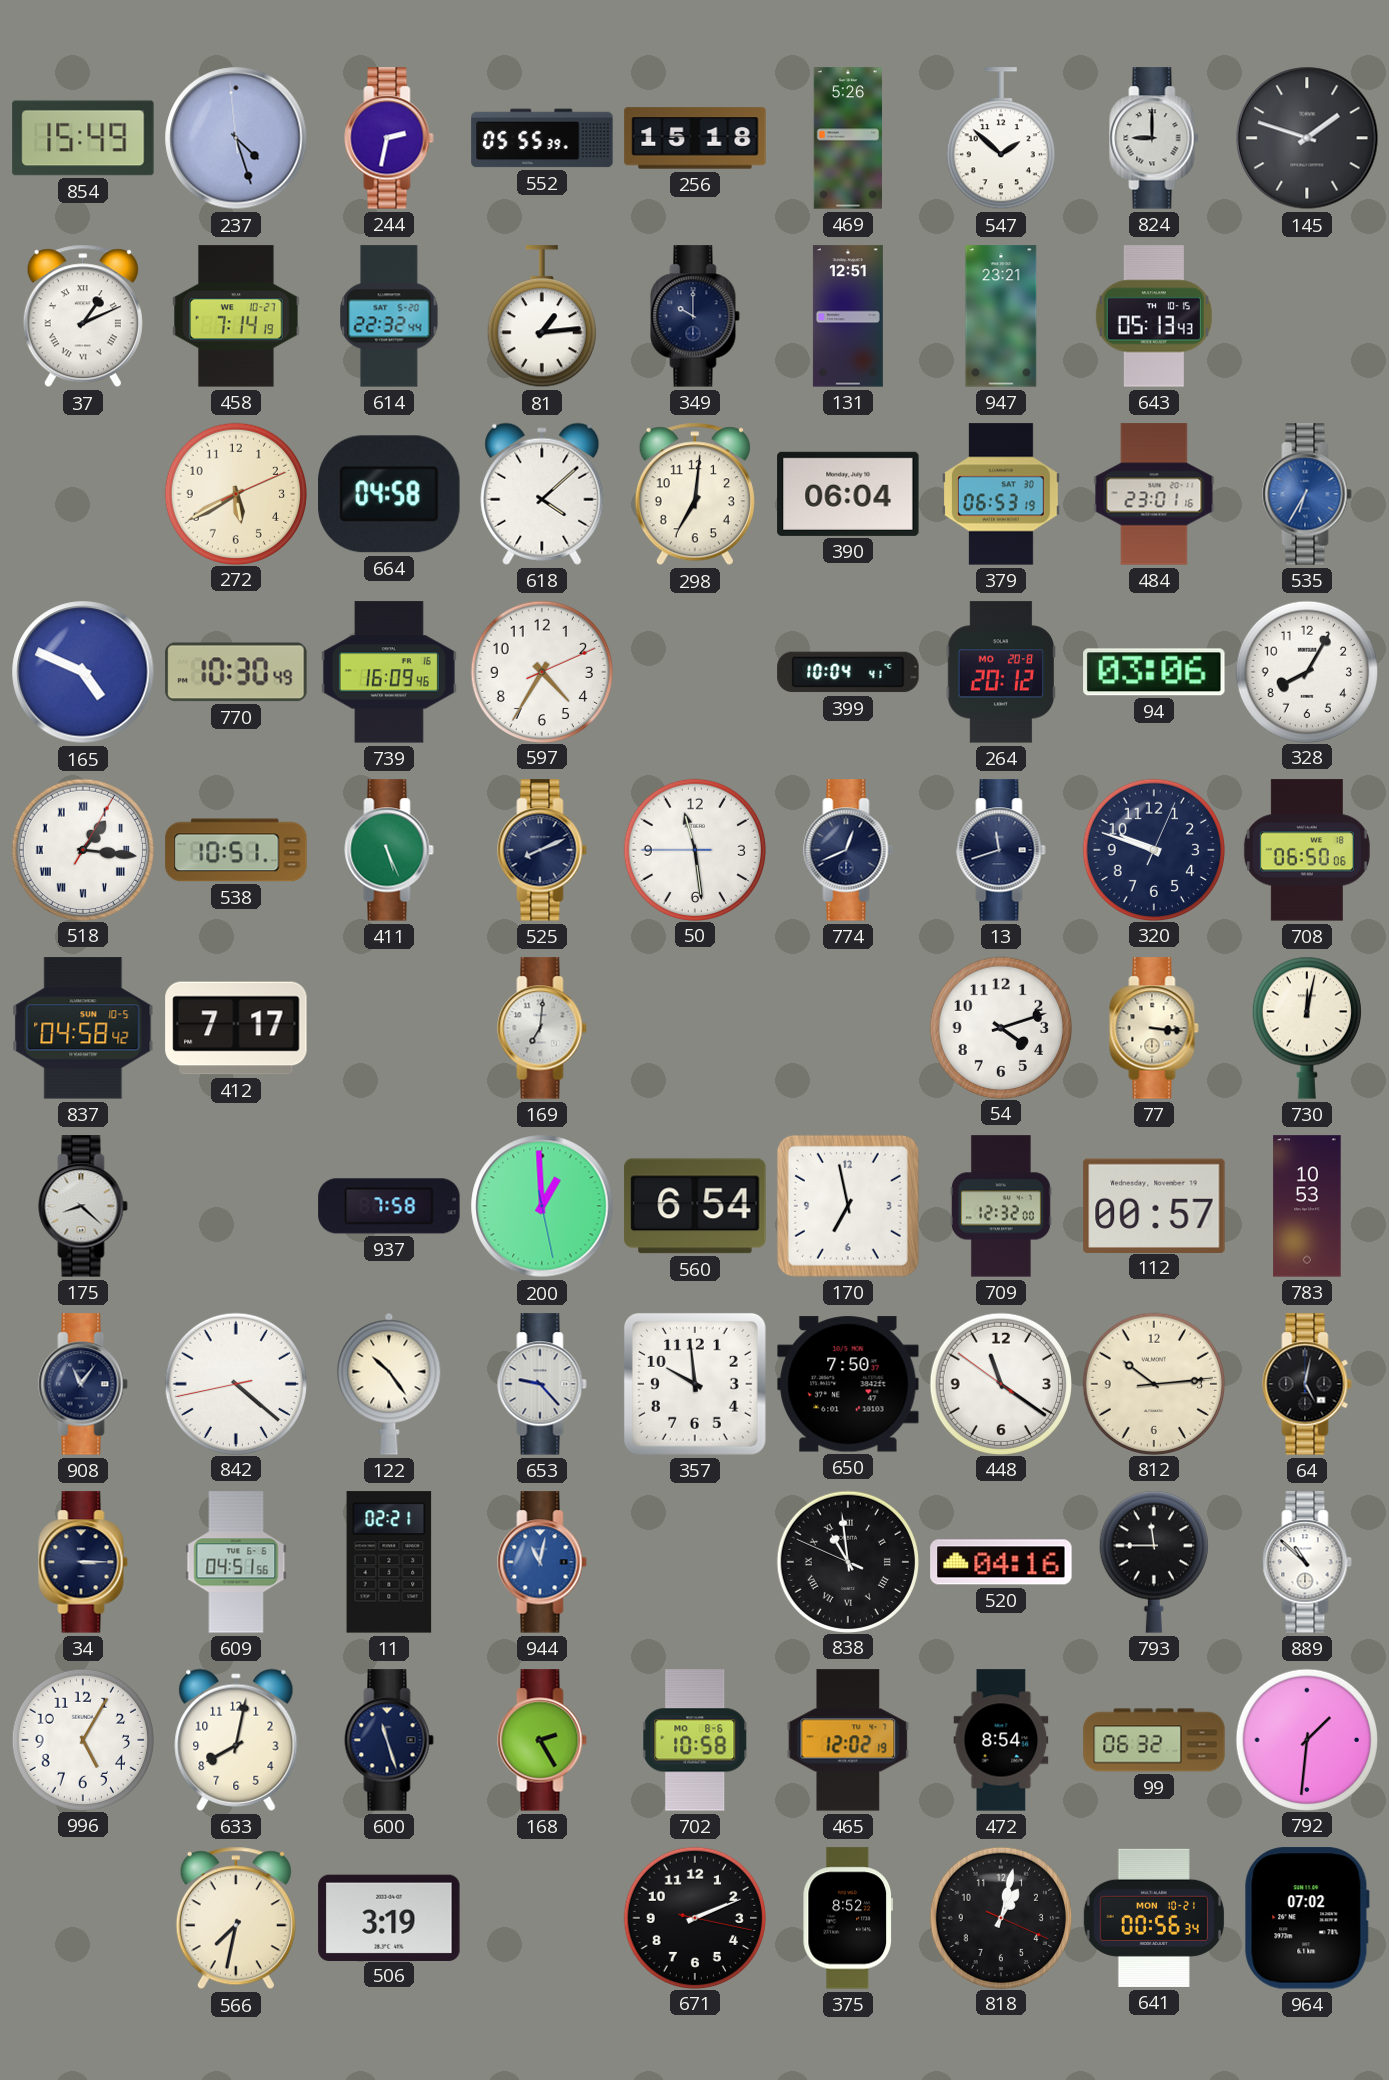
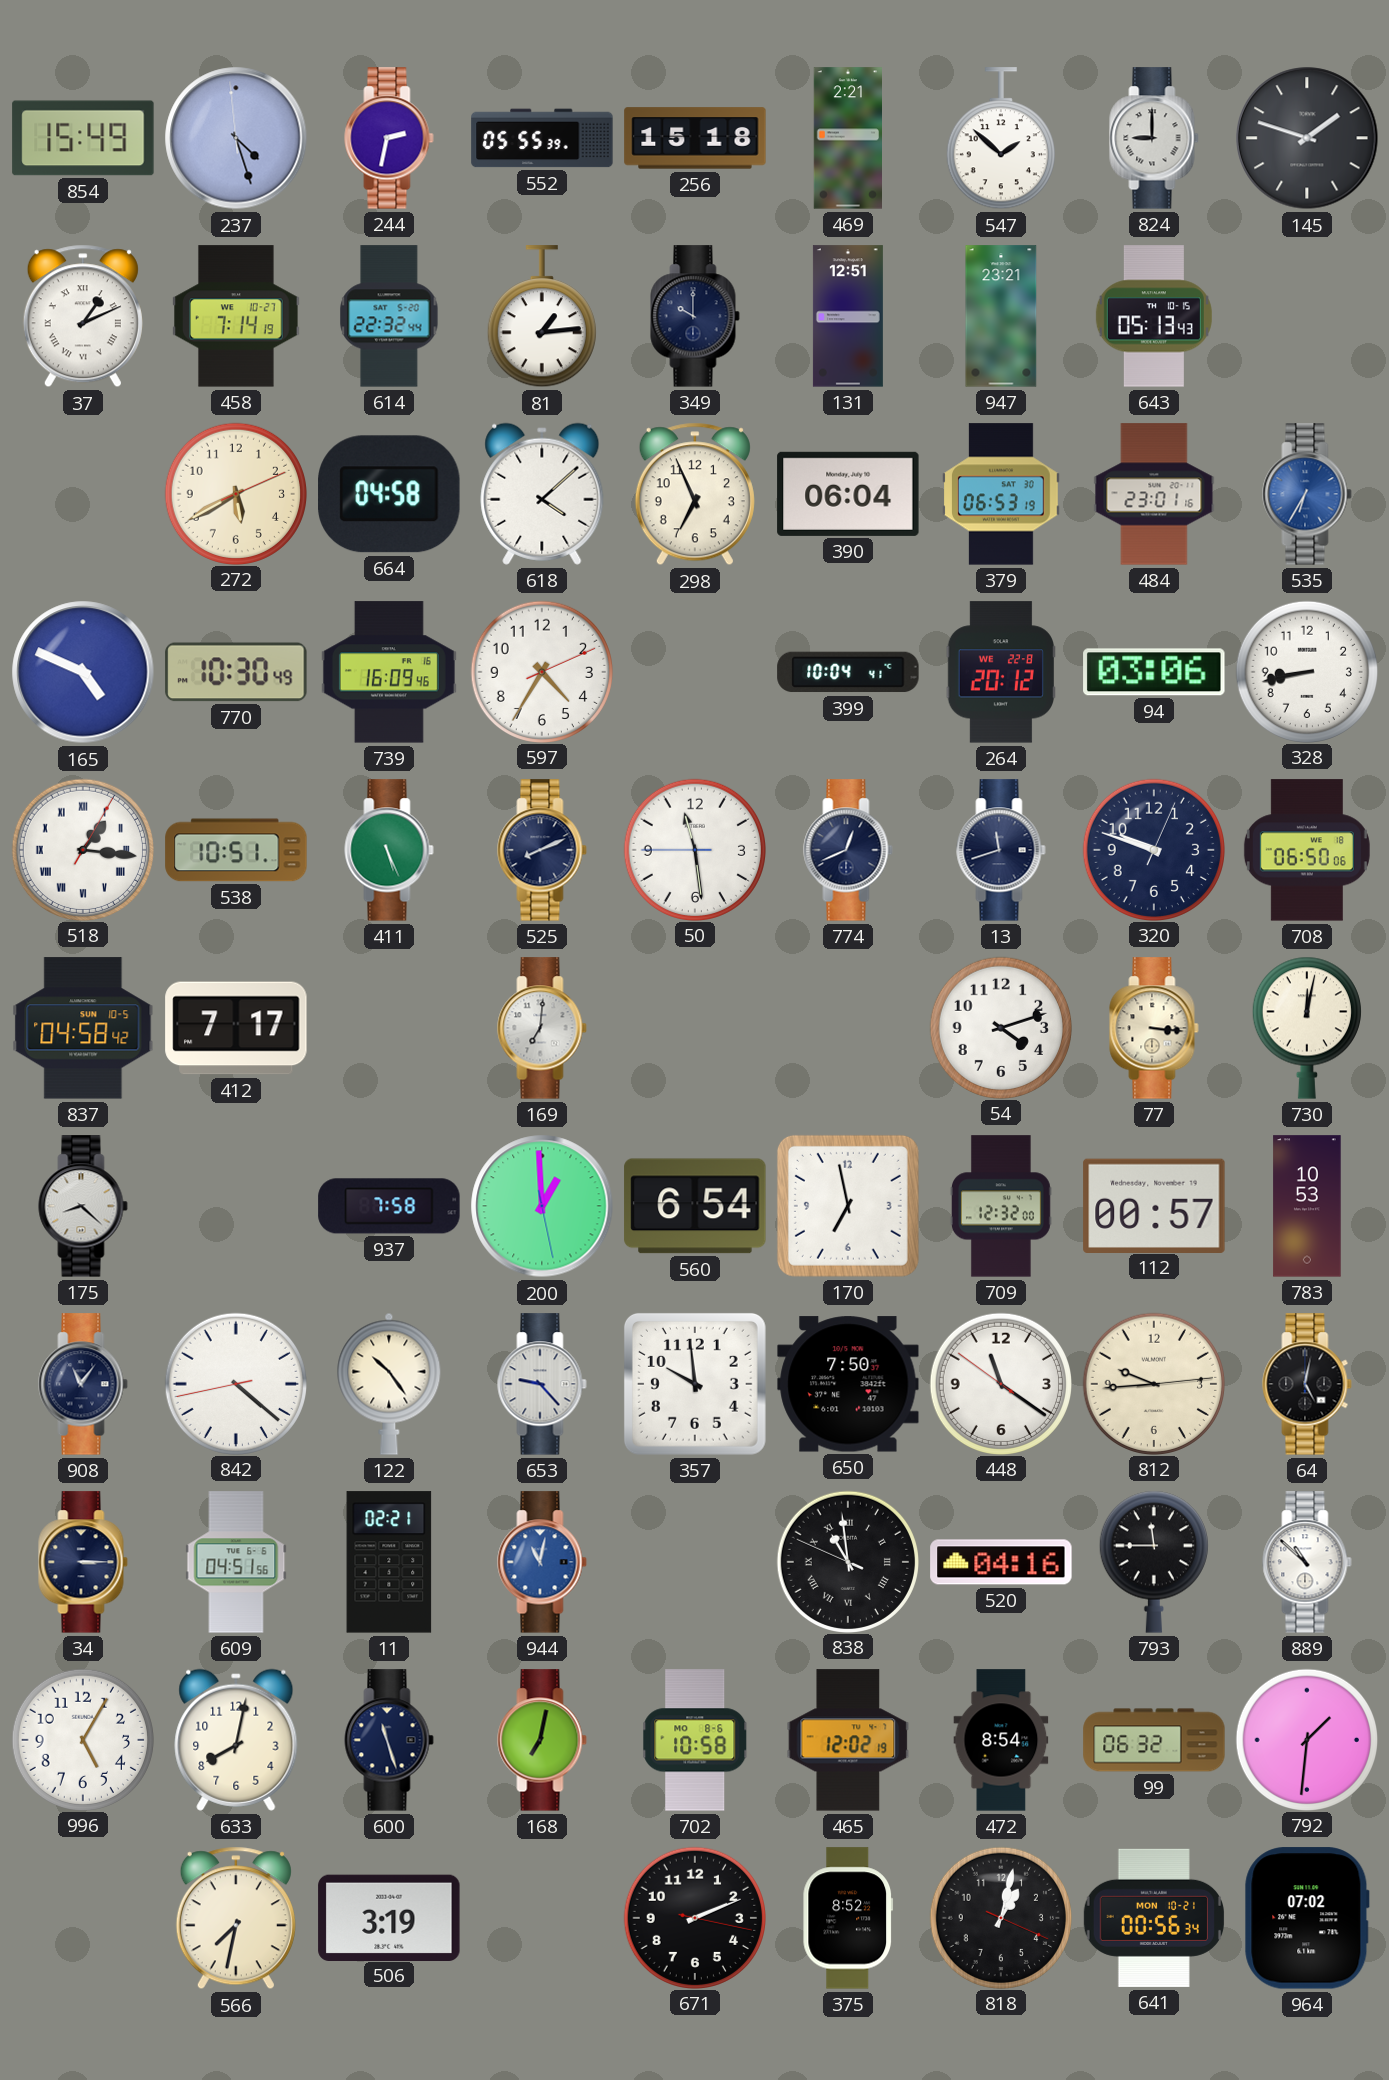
469: 5:26 -> 2:21 (847, 138)
298: 7:01 -> 6:56 (695, 494)
264 date: MO 20-8 -> WE 22-8 (1000, 672)
328: 8:05 -> 8:43 (1306, 671)
812: 10:14 -> 9:44 (1153, 1383)
168: 2:25 -> 7:02 (542, 1740)
